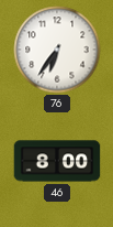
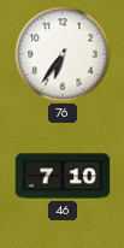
46: 8:00 -> 7:10 (63, 176)
